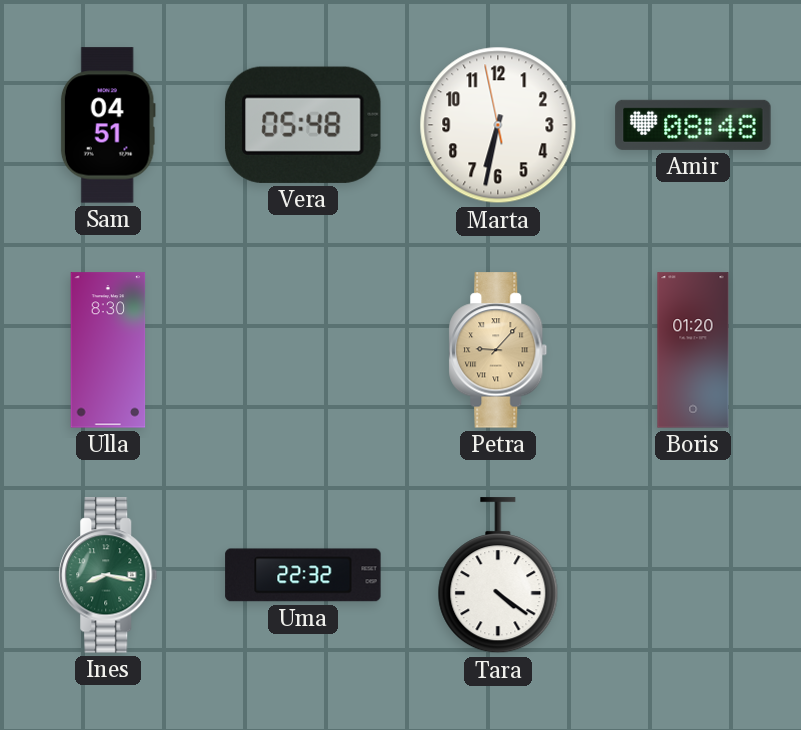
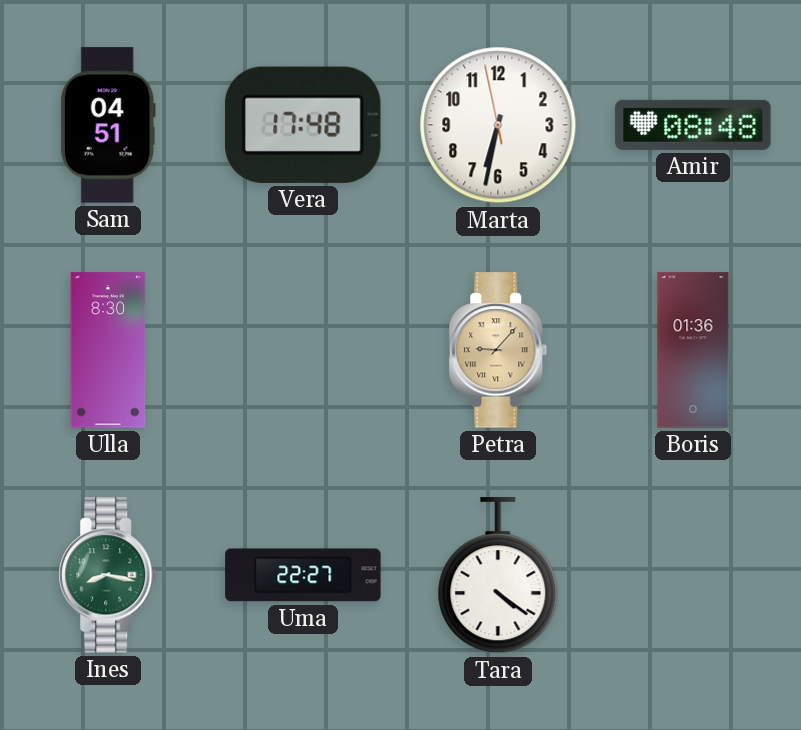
Vera: 05:48 -> 17:48 (303, 125)
Boris: 01:20 -> 01:36 (693, 350)
Uma: 22:32 -> 22:27 (303, 575)
